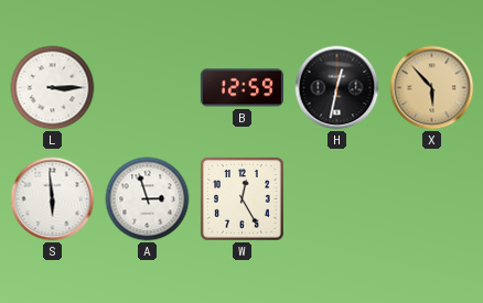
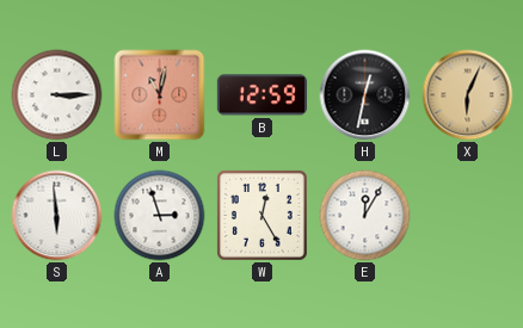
M: none -> 11:02 (160, 95)
X: 5:53 -> 6:04 (468, 95)
E: none -> 12:05 (365, 216)
